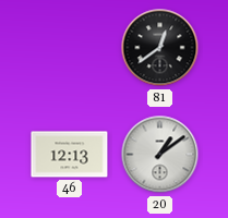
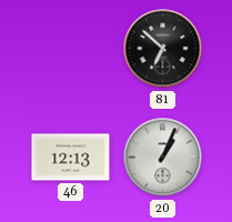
81: 12:39 -> 6:52 (163, 49)
20: 1:09 -> 1:04 (163, 158)
